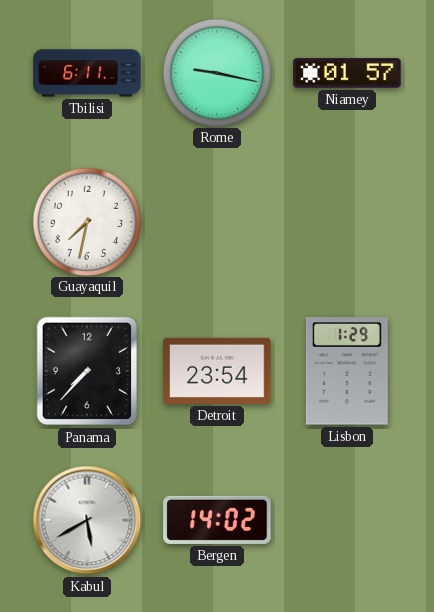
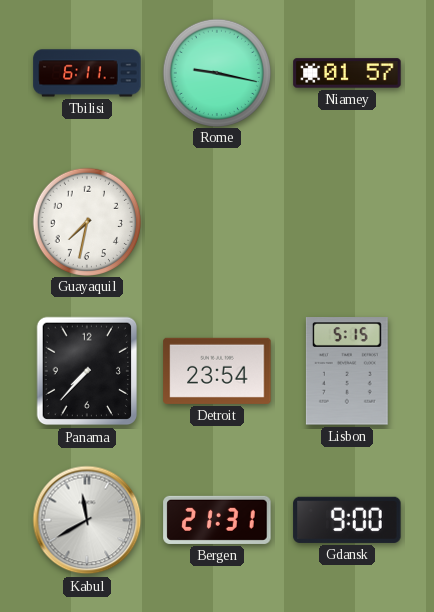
Lisbon: 1:29 -> 5:15 (347, 371)
Kabul: 5:40 -> 11:40 (87, 520)
Bergen: 14:02 -> 21:31 (217, 520)
Gdansk: none -> 9:00 (347, 520)
